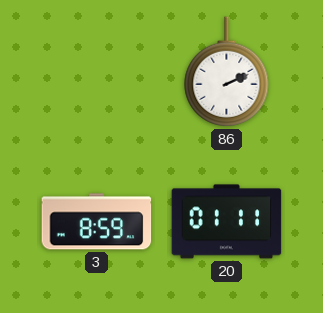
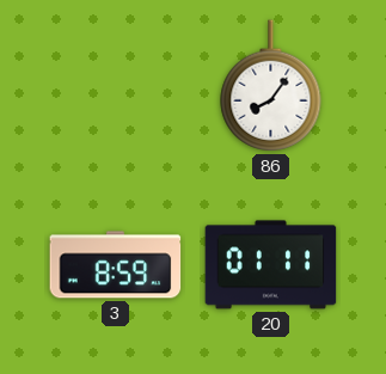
86: 2:11 -> 8:06 (271, 86)
